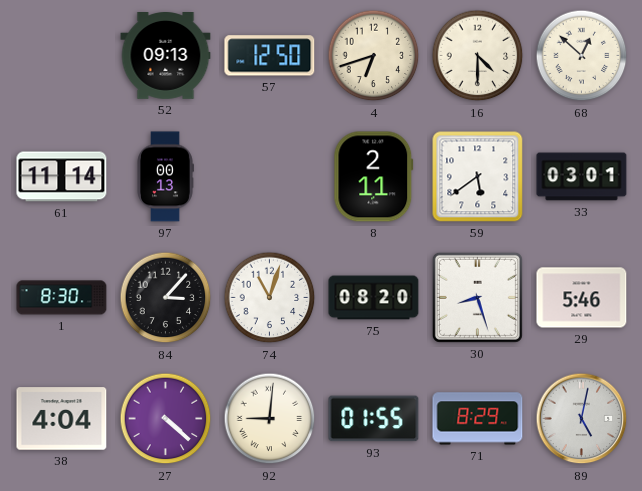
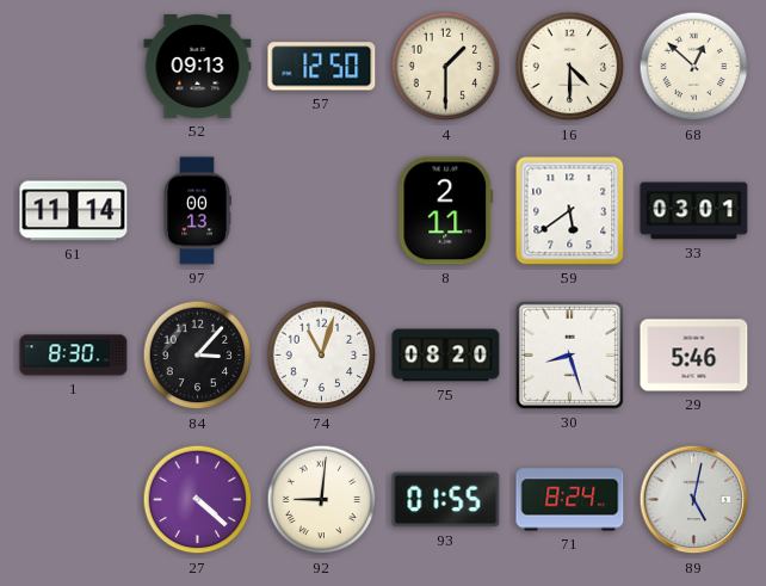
4: 6:42 -> 1:30 (446, 67)
38: 4:04 -> none (62, 419)
71: 8:29 -> 8:24 (570, 500)
